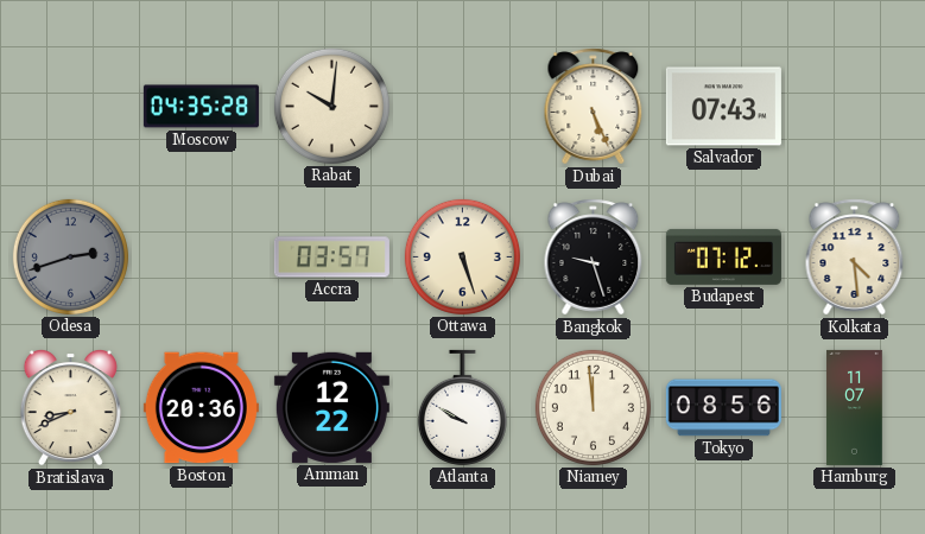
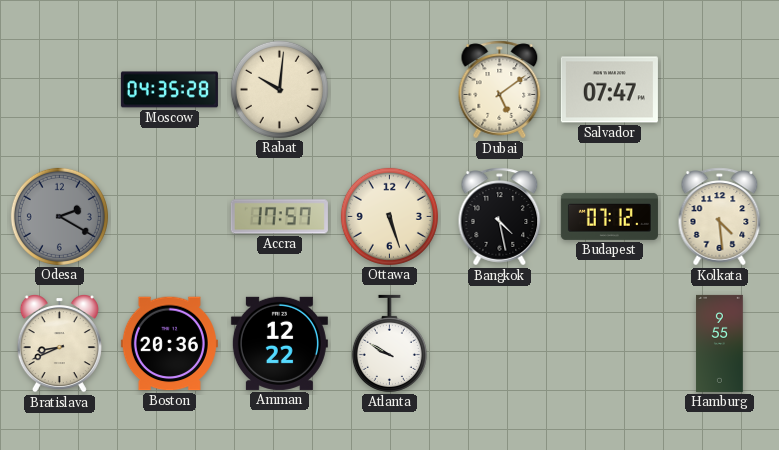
Dubai: 5:26 -> 5:09 (500, 90)
Salvador: 07:43 -> 07:47 (609, 90)
Odesa: 2:42 -> 2:20 (59, 216)
Accra: 03:57 -> 17:57 (279, 217)
Bangkok: 9:27 -> 4:28 (500, 217)
Niamey: 11:59 -> none (593, 407)
Tokyo: 08:56 -> none (723, 408)
Hamburg: 11:07 -> 9:55 (720, 343)
